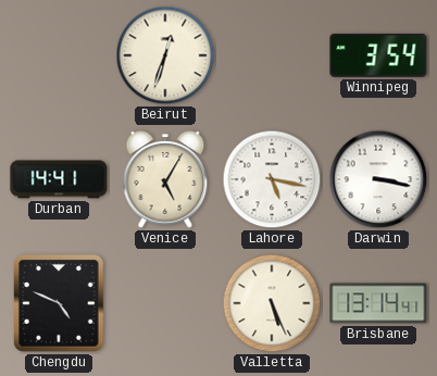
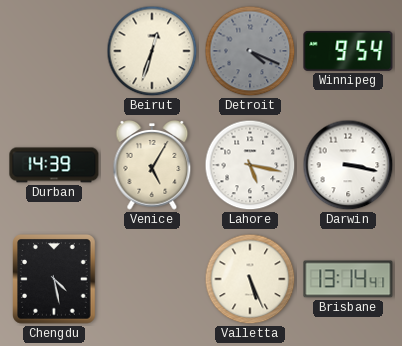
Detroit: none -> 4:19 (250, 51)
Winnipeg: 3:54 -> 9:54 (348, 51)
Durban: 14:41 -> 14:39 (54, 165)
Chengdu: 4:49 -> 4:28 (55, 280)
